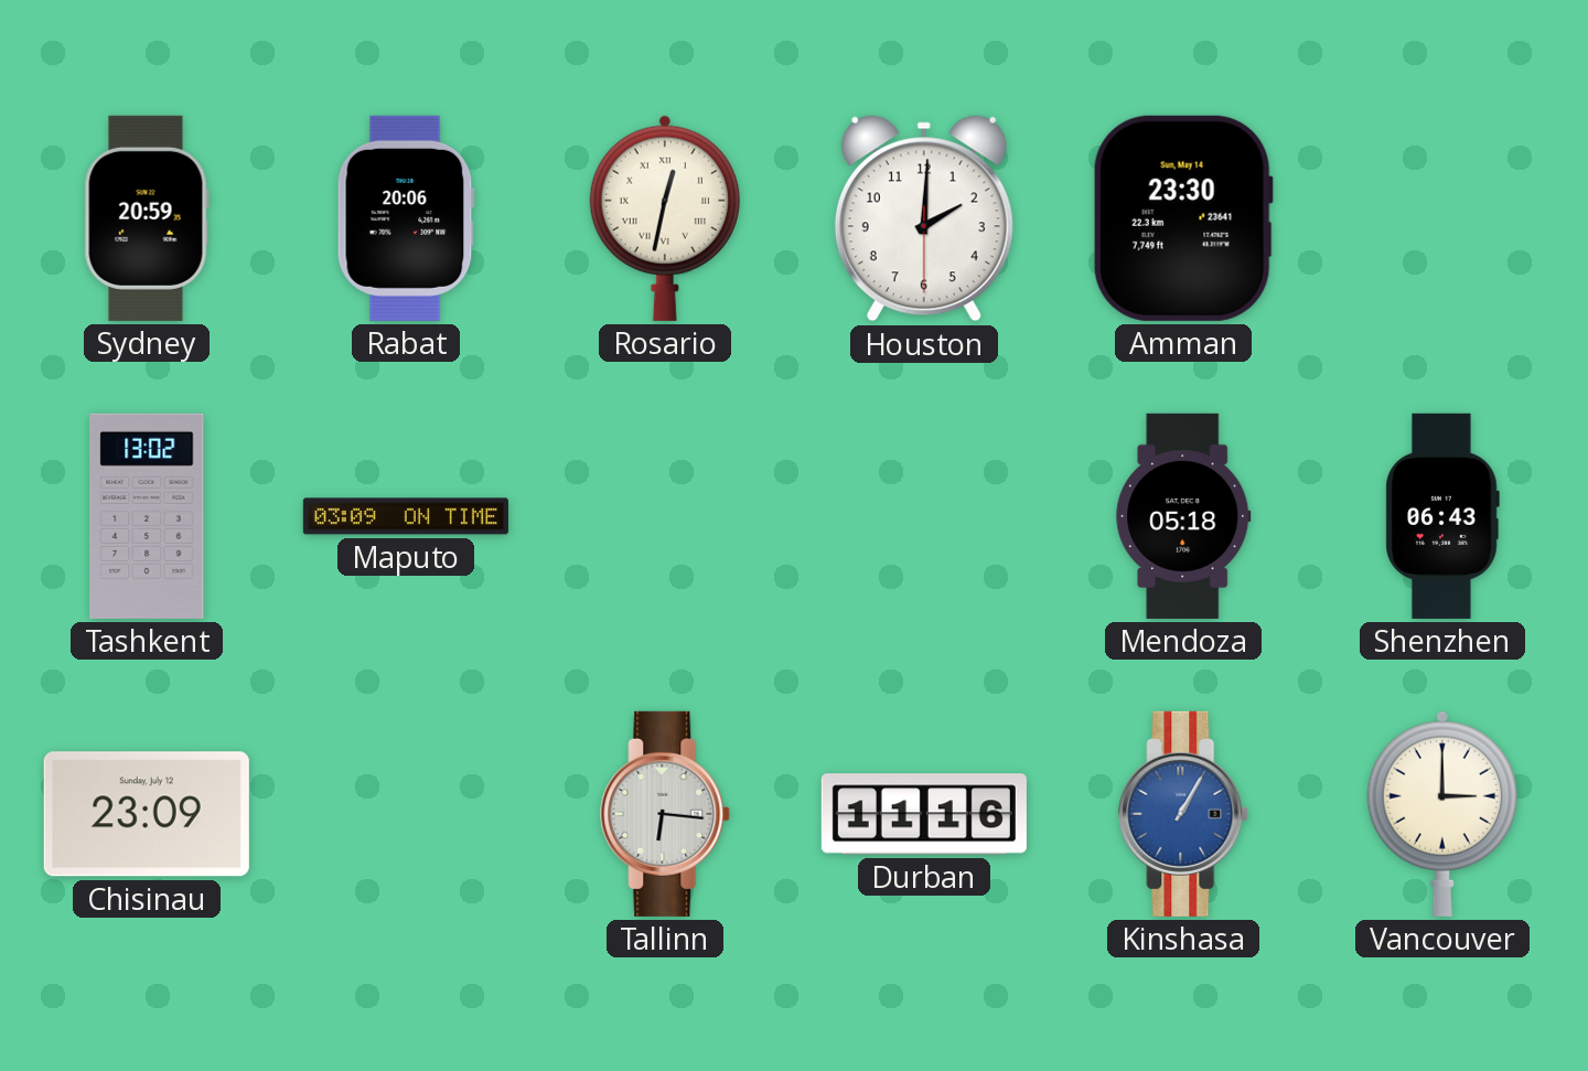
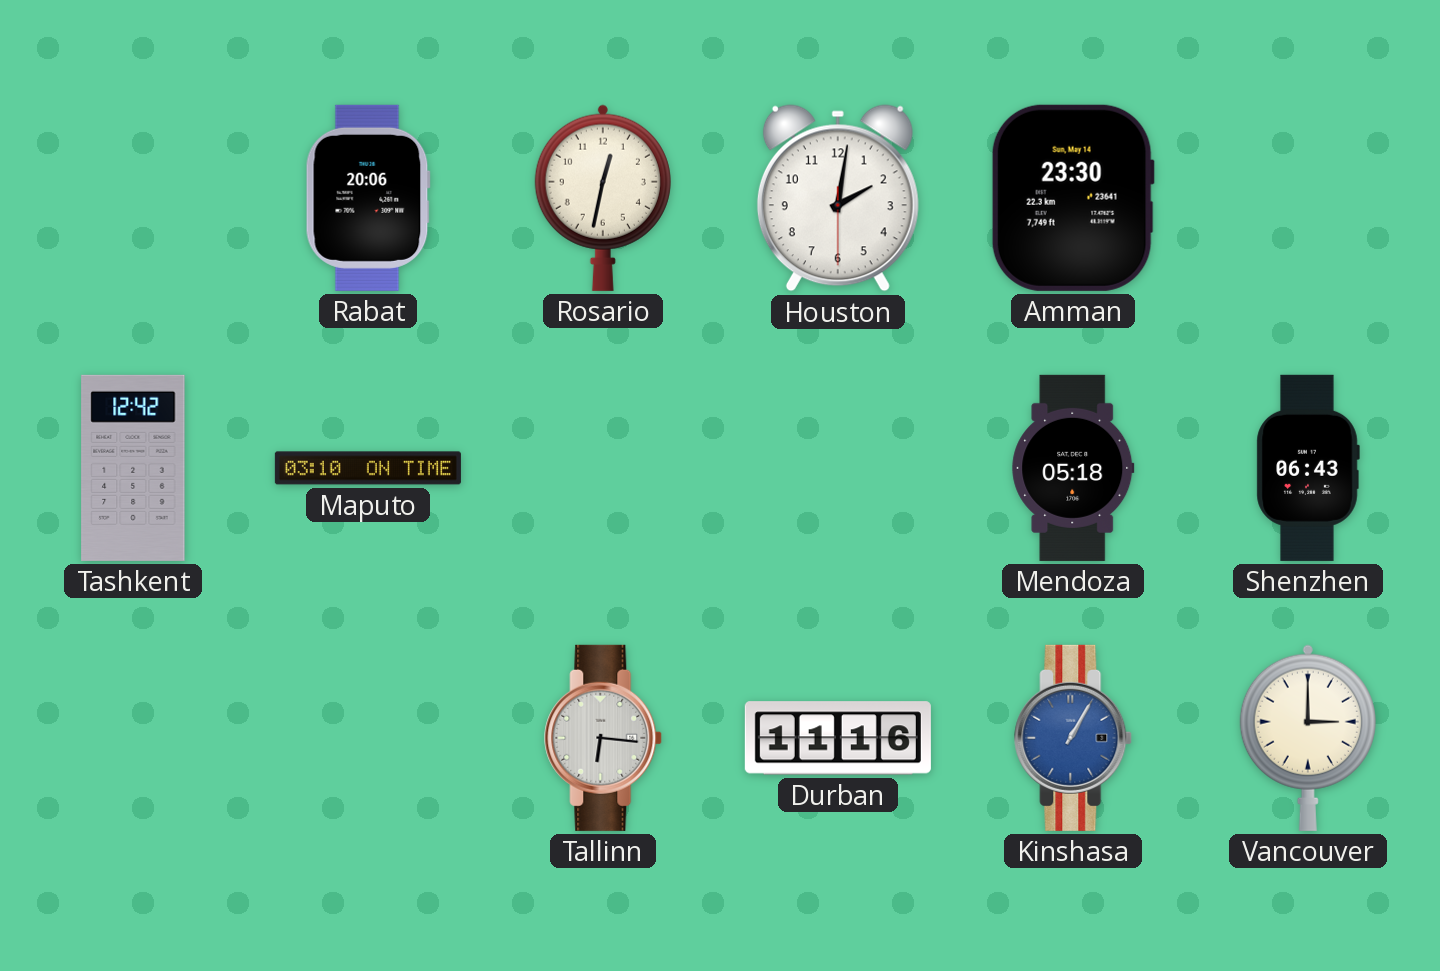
Sydney: 20:59 -> none (147, 218)
Rosario numerals: Roman -> Arabic (603, 198)
Houston: 2:00 -> 2:01 (838, 198)
Tashkent: 13:02 -> 12:42 (133, 468)
Maputo: 03:09 -> 03:10 (368, 468)
Chisinau: 23:09 -> none (147, 814)
